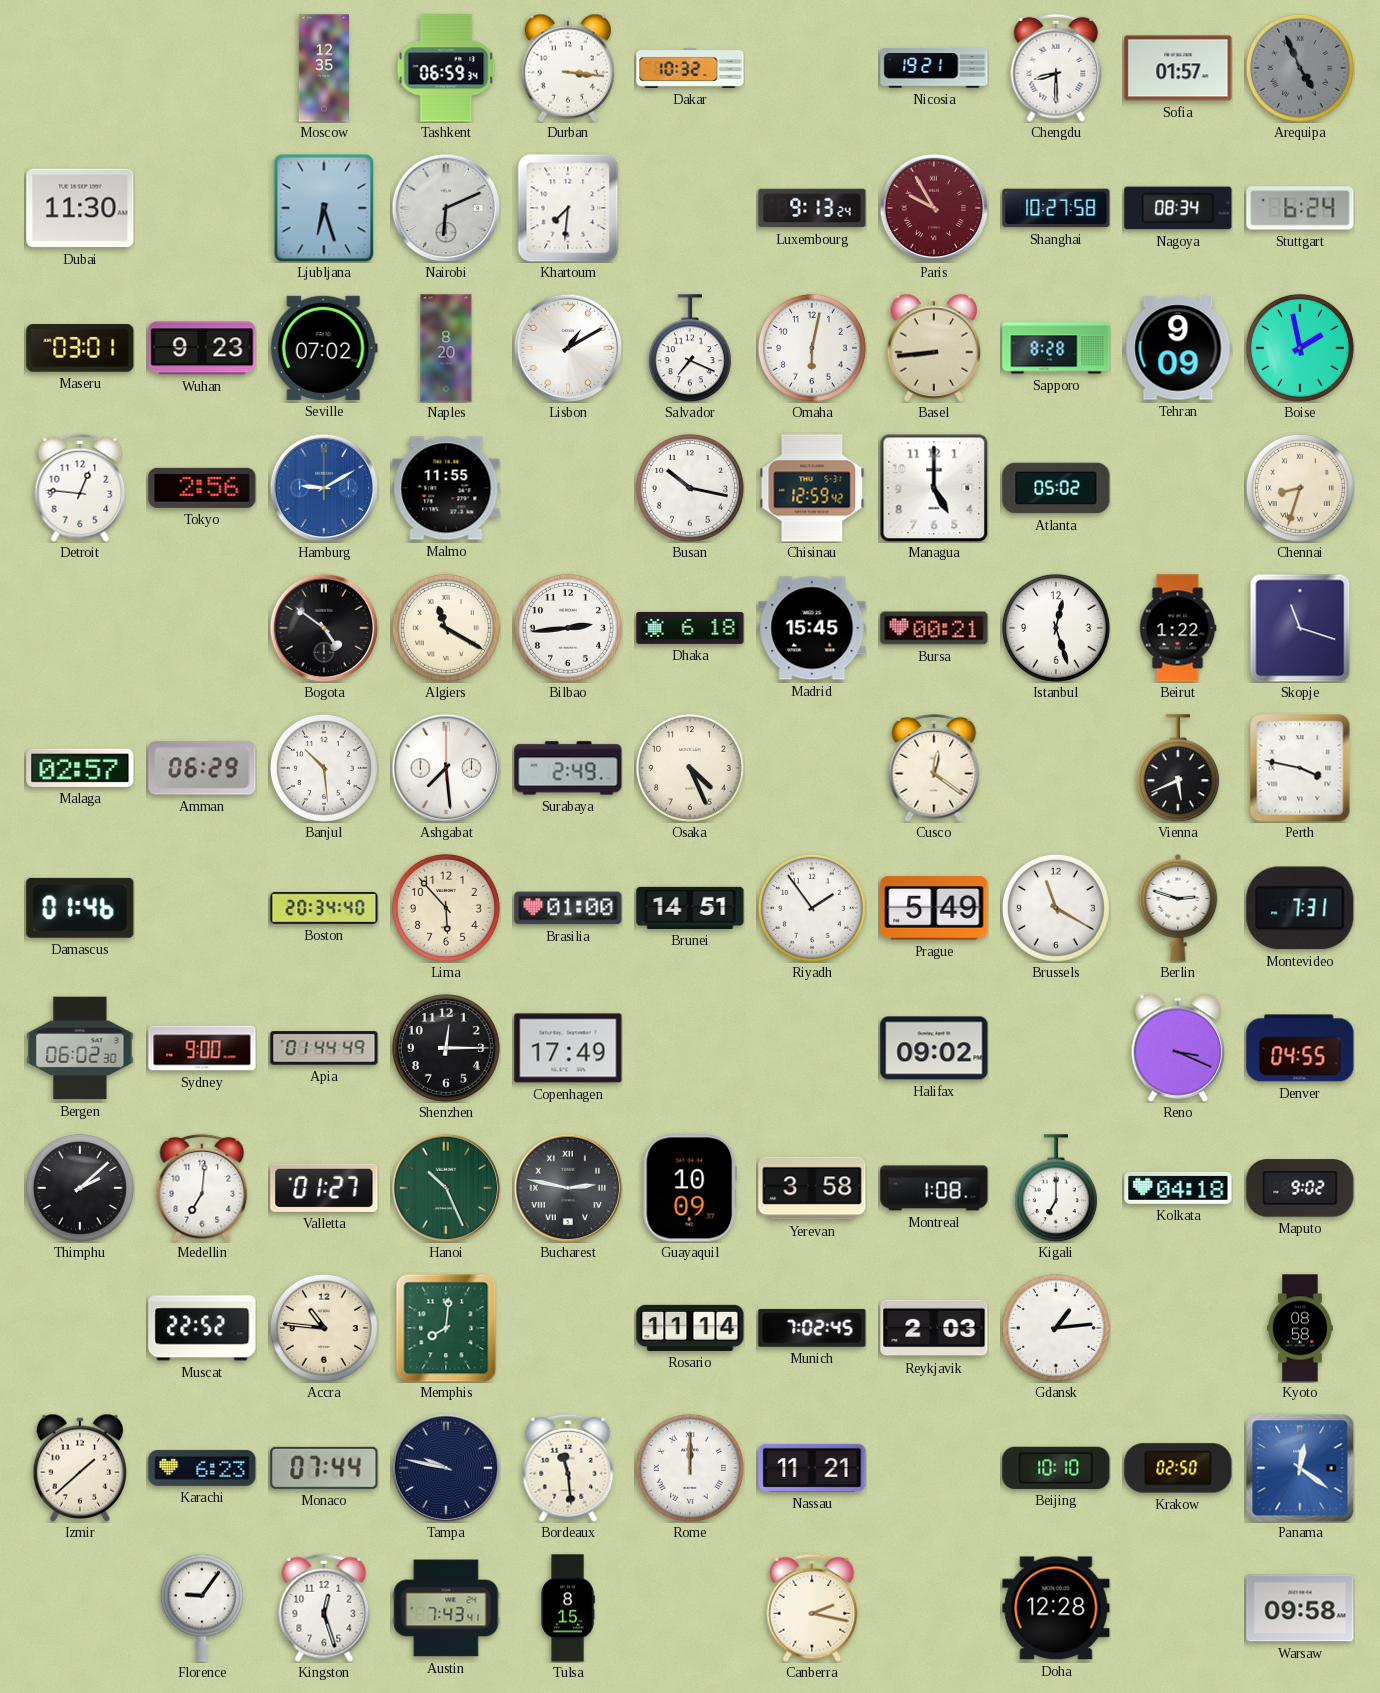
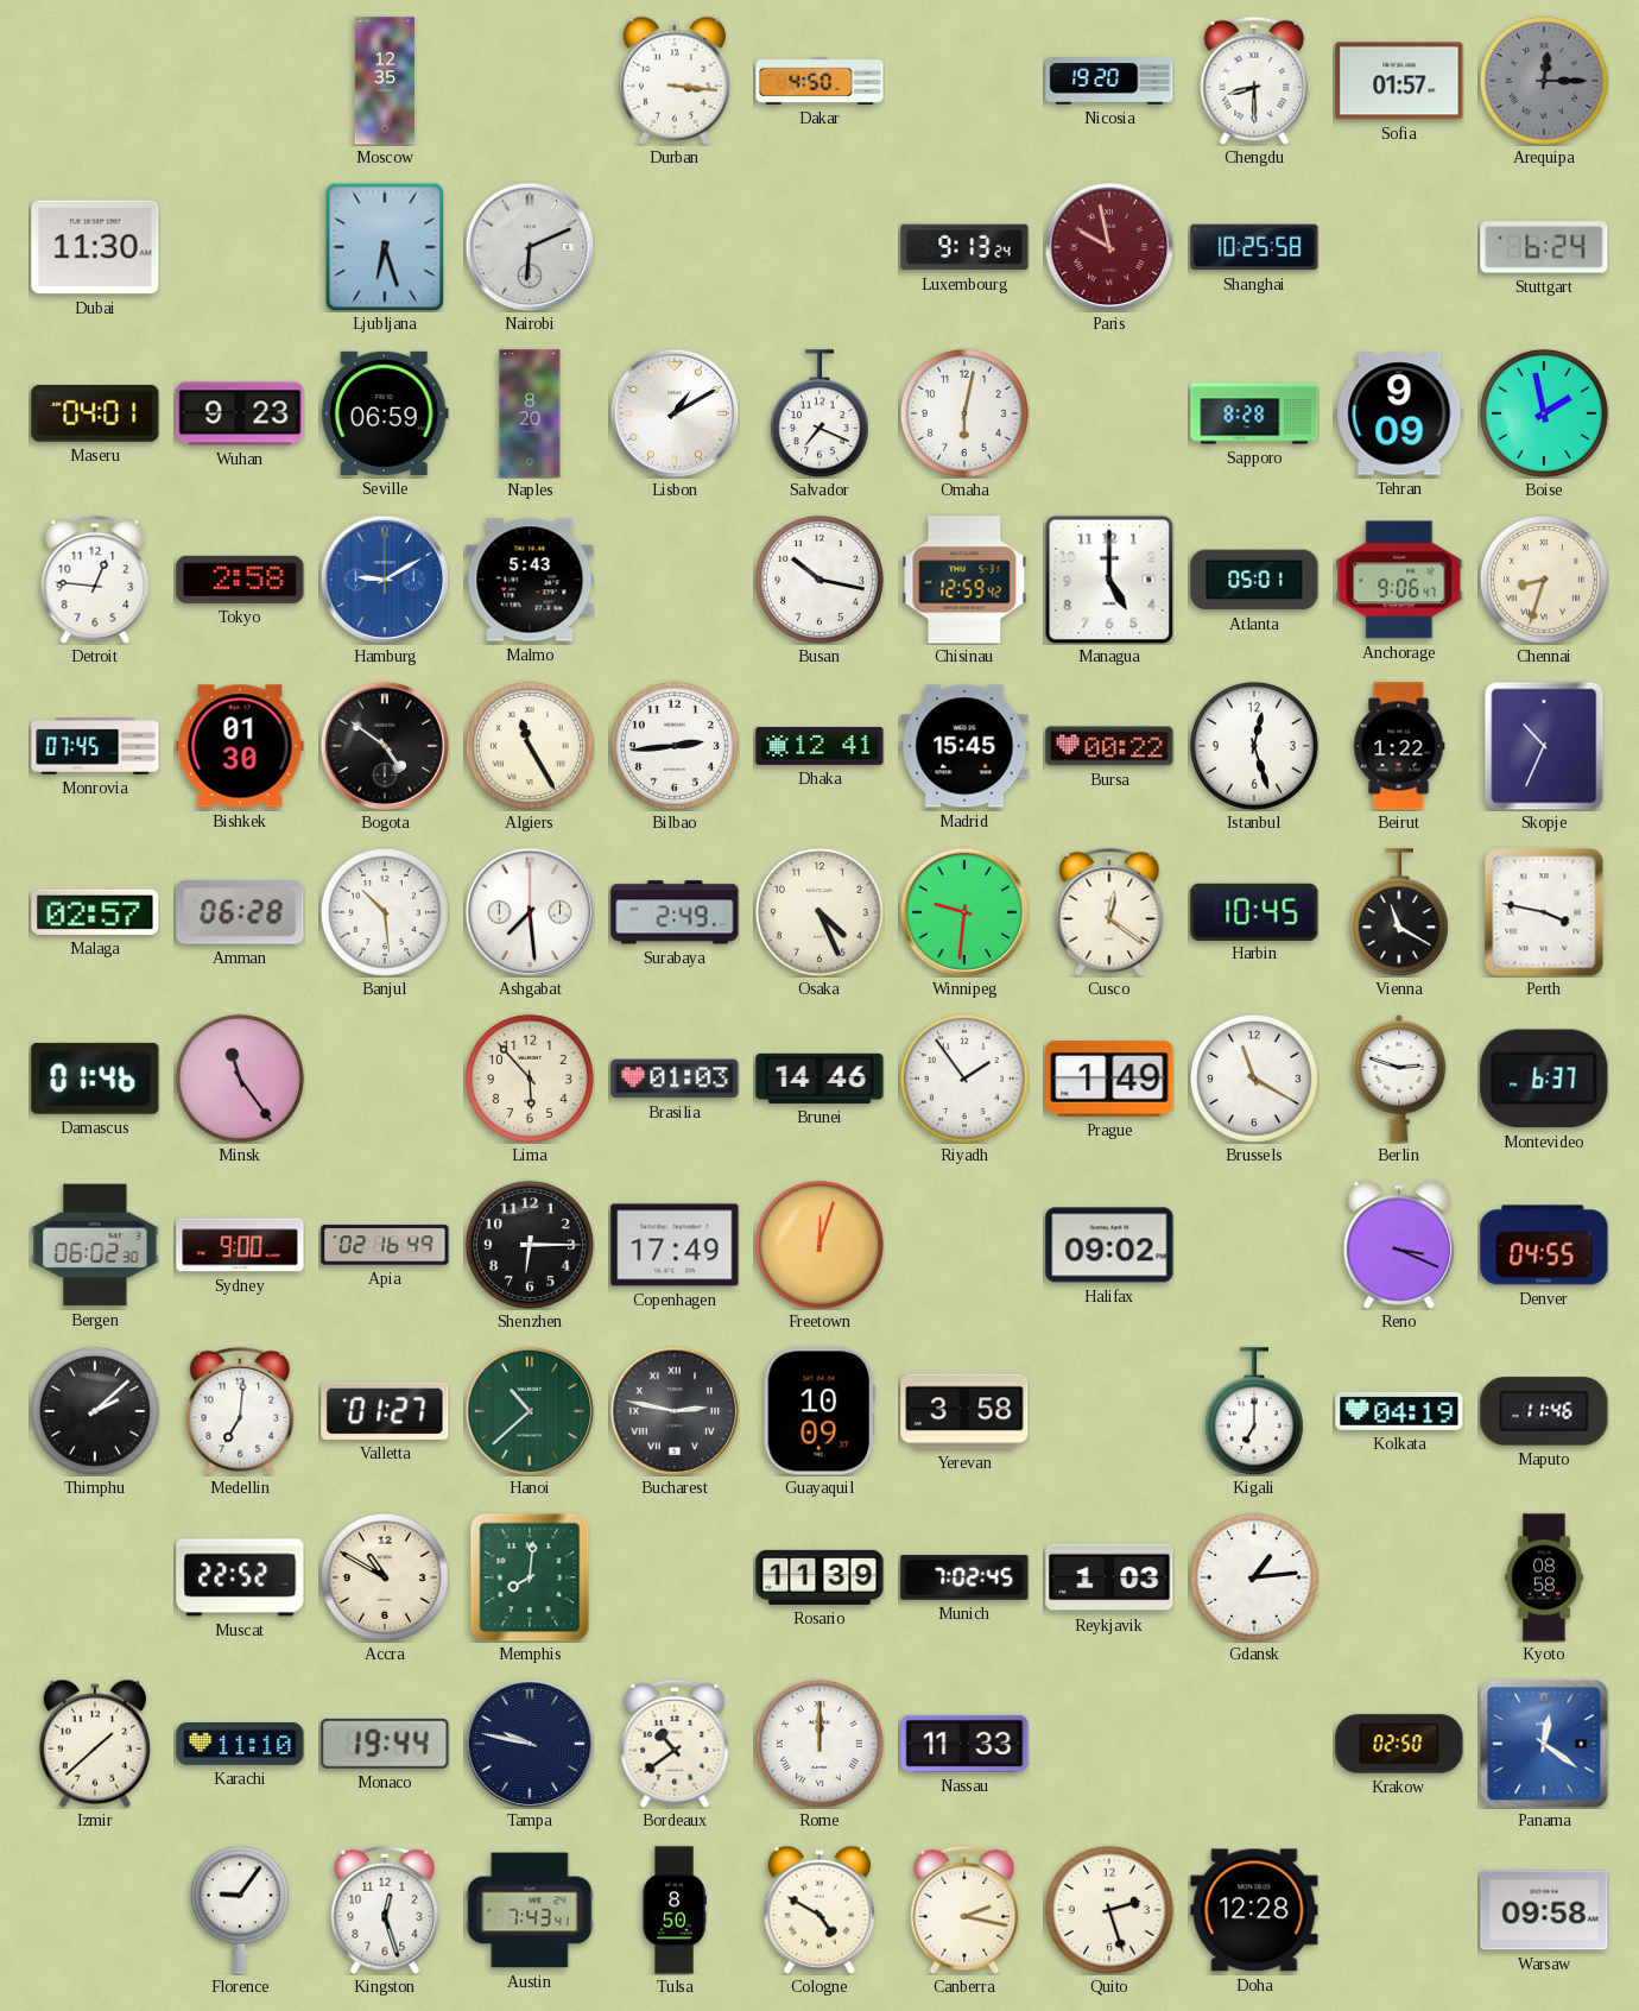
Tashkent: 06:59 -> none (446, 68)
Dakar: 10:32 -> 4:50 (819, 81)
Nicosia: 19:21 -> 19:20 (1109, 81)
Arequipa: 4:56 -> 12:15 (1544, 81)
Khartoum: 7:31 -> none (568, 208)
Paris: 9:55 -> 9:58 (1109, 247)
Shanghai: 10:27 -> 10:25 (1254, 247)
Nagoya: 08:34 -> none (1178, 208)
Maseru: 03:01 -> 04:01 (95, 415)
Seville: 07:02 -> 06:59 (385, 413)
Basel: 8:44 -> none (933, 348)
Tokyo: 2:56 -> 2:58 (240, 580)
Malmo: 11:55 -> 5:43 (530, 580)
Atlanta: 05:02 -> 05:01 (1254, 580)
Anchorage: none -> 9:06 (1399, 580)
Monrovia: none -> 07:45 (95, 746)
Bishkek: none -> 01:30 (240, 746)
Algiers: 11:20 -> 11:25 (530, 746)
Dhaka: 6:18 -> 12:41 (819, 746)
Bursa: 00:21 -> 00:22 (1109, 746)
Skopje: 11:18 -> 10:34 (1544, 746)
Amman: 06:29 -> 06:28 (240, 912)
Winnipeg: none -> 9:31 (964, 912)
Harbin: none -> 10:45 (1254, 911)
Vienna: 5:41 -> 11:20 (1399, 912)
Minsk: none -> 11:24 (240, 1079)
Boston: 20:34 -> none (324, 908)
Brasilia: 01:00 -> 01:03 (675, 1079)
Brunei: 14:51 -> 14:46 (819, 1079)
Prague: 5:49 -> 1:49 (1109, 1079)
Montevideo: 7:31 -> 6:37 (1544, 1079)
Apia: 01:44 -> 02:16 (385, 1245)
Shenzhen: 12:15 -> 6:15 (530, 1245)
Freetown: none -> 12:03 (819, 1245)
Hanoi: 10:26 -> 10:38 (530, 1411)
Montreal: 1:08 -> none (934, 1188)
Kolkata: 04:18 -> 04:19 (1399, 1411)
Maputo: 9:02 -> 11:46 (1544, 1411)
Accra: 10:46 -> 10:50 (385, 1577)
Rosario: 11:14 -> 11:39 (819, 1577)
Reykjavik: 2:03 -> 1:03 (1109, 1577)
Karachi: 6:23 -> 11:10 (240, 1744)
Monaco: 07:44 -> 19:44 (385, 1744)
Bordeaux: 11:29 -> 10:39 (675, 1744)
Nassau: 11:21 -> 11:33 (964, 1744)
Beijing: 10:10 -> none (1056, 1468)
Tulsa: 8:15 -> 8:50 (675, 1910)
Cologne: none -> 4:50 (818, 1910)
Quito: none -> 2:27 (1109, 1910)
